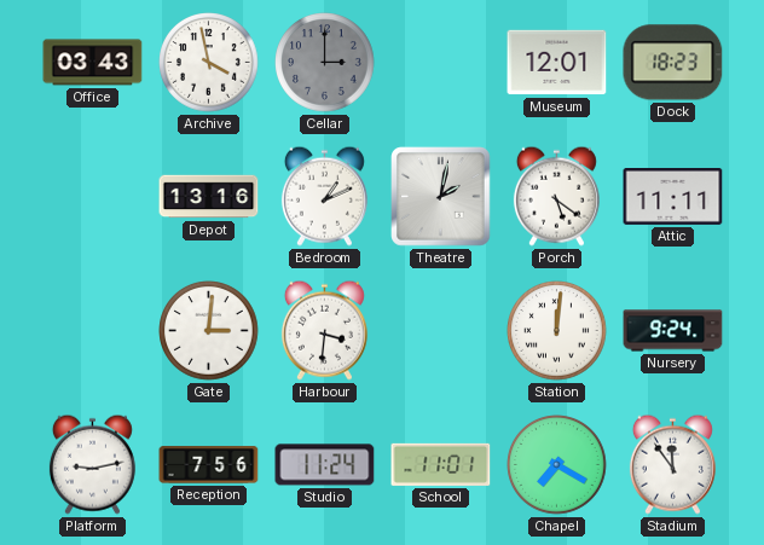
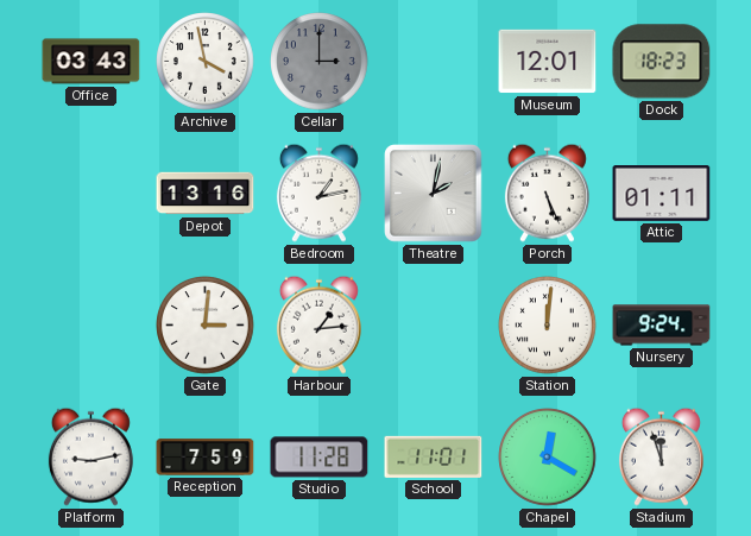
Bedroom: 1:11 -> 1:13 (318, 193)
Porch: 5:21 -> 5:26 (547, 193)
Attic: 11:11 -> 01:11 (662, 194)
Harbour: 3:31 -> 1:14 (318, 324)
Reception: 7:56 -> 7:59 (206, 458)
Studio: 11:24 -> 11:28 (320, 458)
Chapel: 7:20 -> 12:20 (548, 458)
Stadium: 11:54 -> 11:57 (661, 456)
